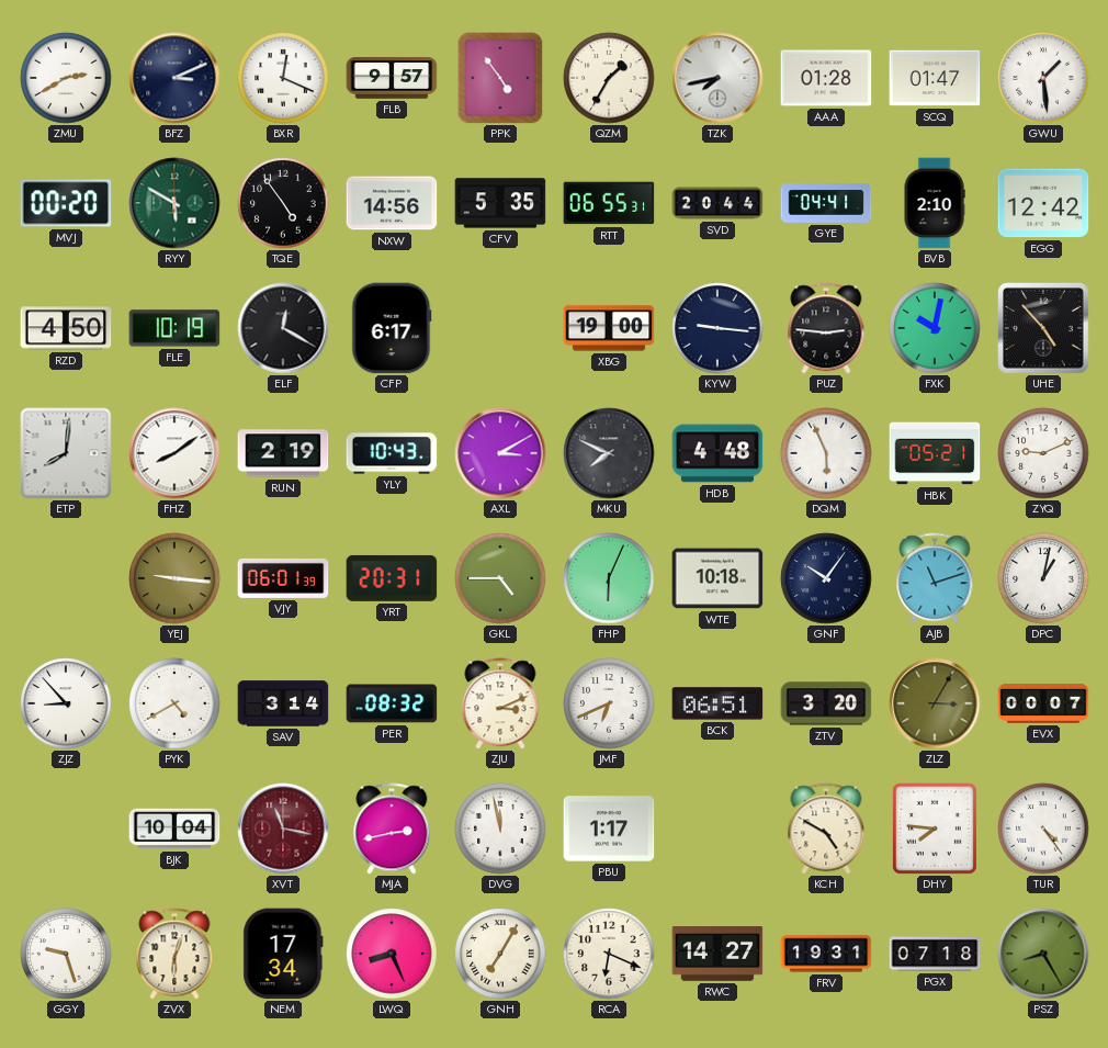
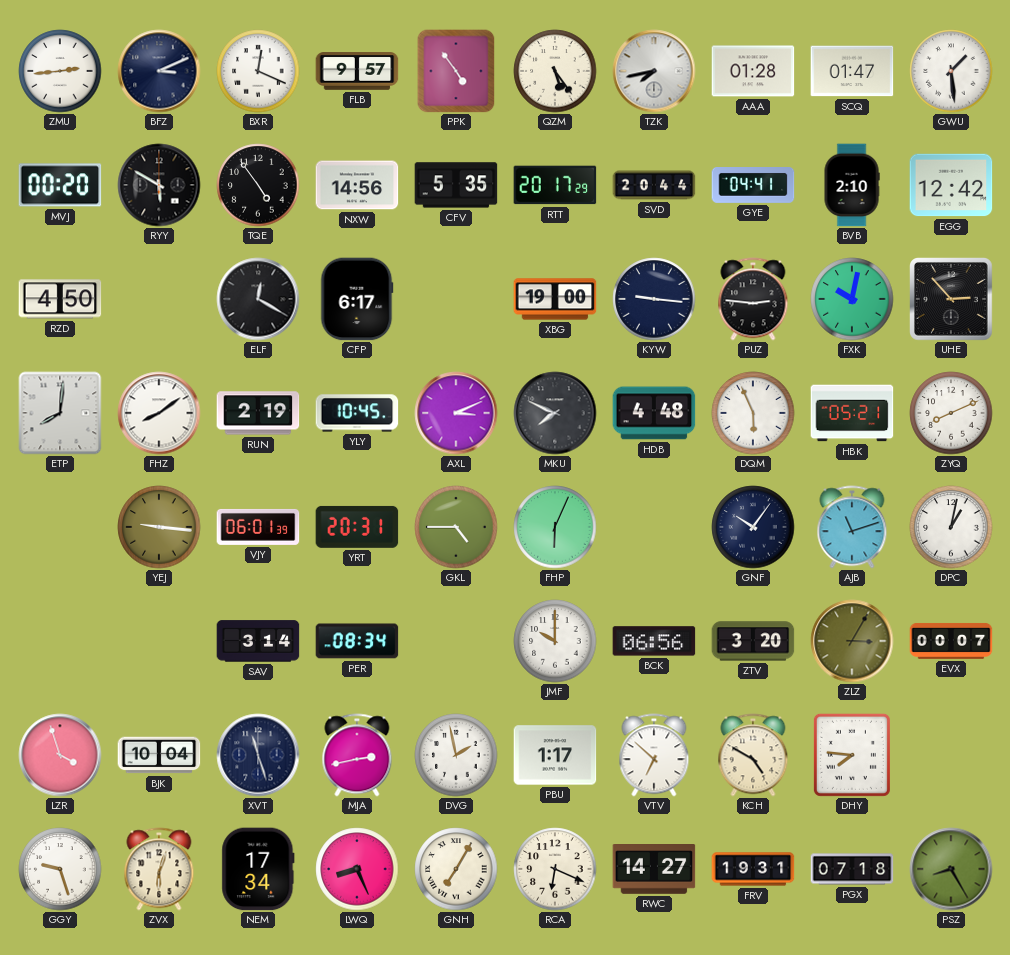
ZMU: 2:40 -> 2:44 (60, 71)
QZM: 1:35 -> 5:24 (555, 71)
RYY dial: green -> black (159, 185)
RTT: 06:55 -> 20:17 (555, 185)
FLE: 10:19 -> none (174, 328)
UHE: 4:53 -> 2:53 (952, 300)
YLY: 10:43 -> 10:45 (357, 413)
AXL: 3:10 -> 3:11 (456, 413)
ZYQ: 9:11 -> 8:11 (951, 413)
WTE: 10:18 -> none (717, 578)
ZJZ: 8:53 -> none (66, 703)
PYK: 4:40 -> none (174, 703)
PER: 08:32 -> 08:34 (357, 641)
ZJU: 3:11 -> none (500, 703)
JMF: 6:41 -> 10:00 (555, 641)
BCK: 06:51 -> 06:56 (654, 641)
LZR: none -> 3:57 (60, 755)
XVT: 11:17 -> 11:27 (258, 755)
XVT dial: burgundy -> navy (258, 755)
DVG: 11:58 -> 1:58 (456, 755)
VTV: none -> 6:52 (654, 755)
TUR: 4:24 -> none (1043, 829)
